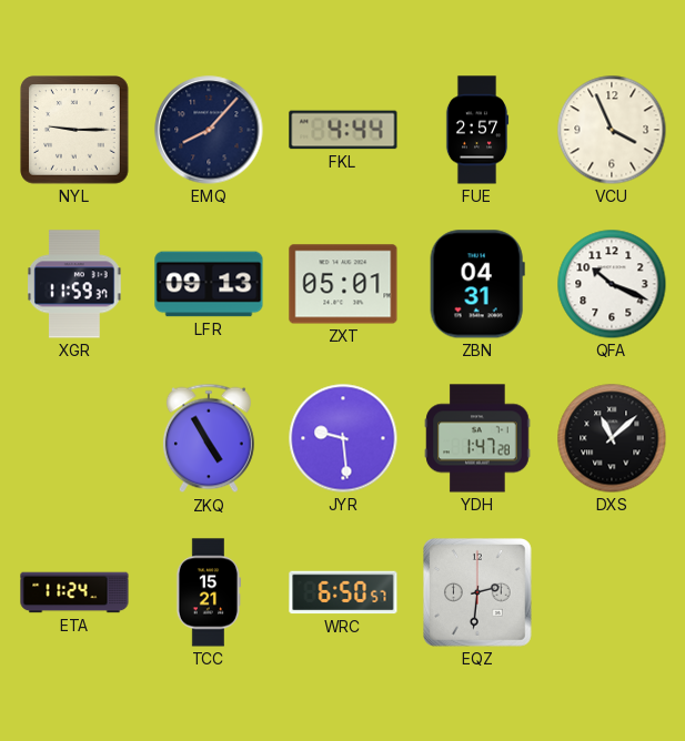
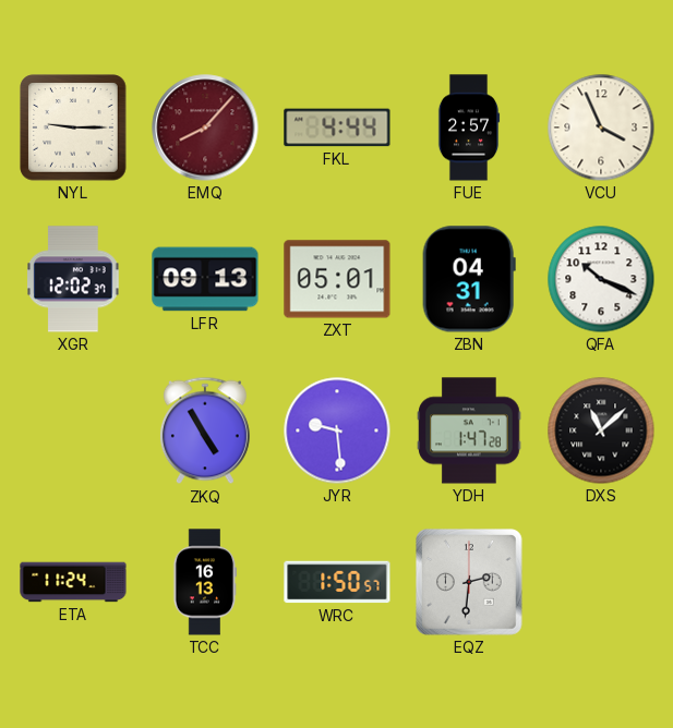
EMQ dial: navy -> burgundy (205, 128)
XGR: 11:59 -> 12:02 (73, 279)
TCC: 15:21 -> 16:13 (204, 582)
WRC: 6:50 -> 1:50 (337, 582)
